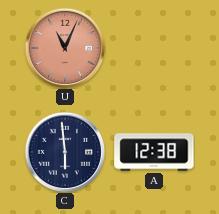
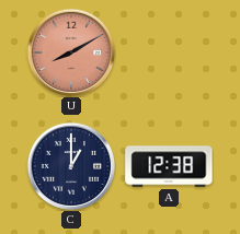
U: 11:04 -> 8:10 (70, 51)
C: 5:59 -> 1:00 (70, 165)
